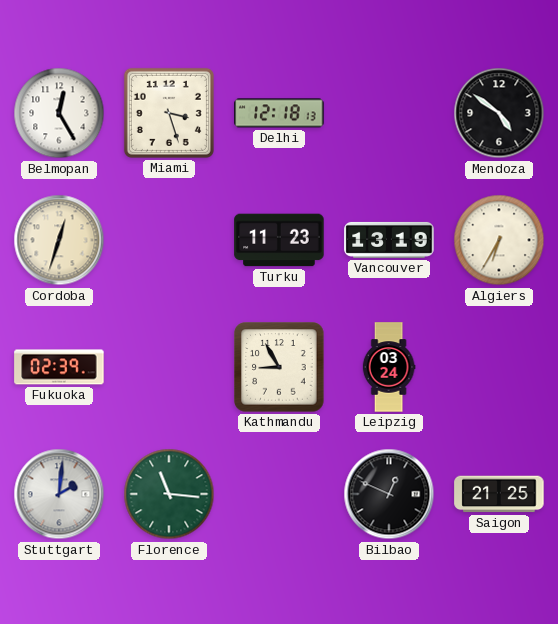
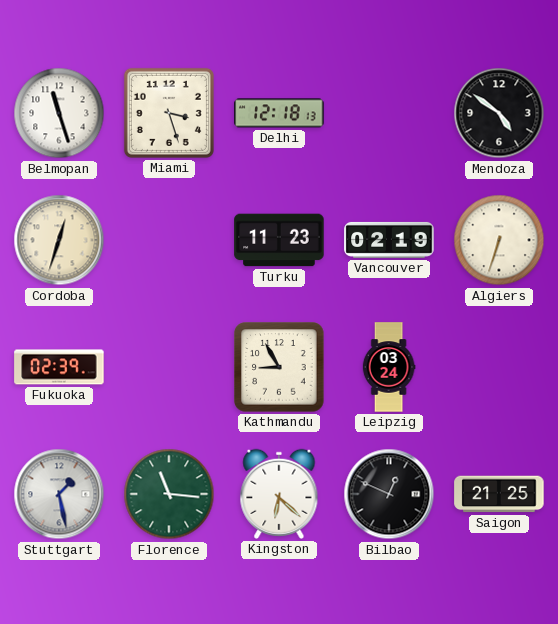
Belmopan: 12:25 -> 11:27 (59, 113)
Vancouver: 13:19 -> 02:19 (389, 240)
Algiers: 6:35 -> 6:33 (499, 240)
Stuttgart: 2:01 -> 1:28 (59, 494)
Kingston: none -> 6:22 (279, 494)
